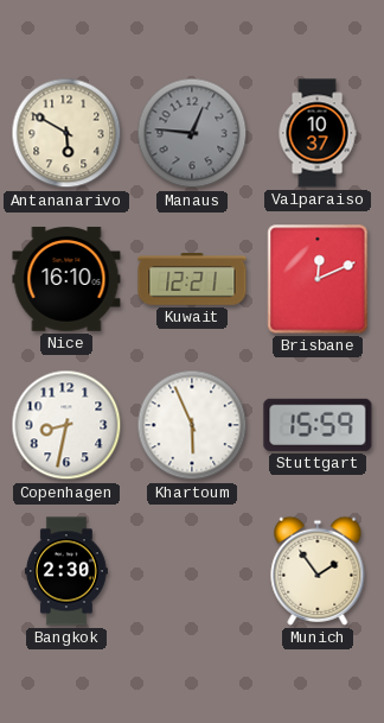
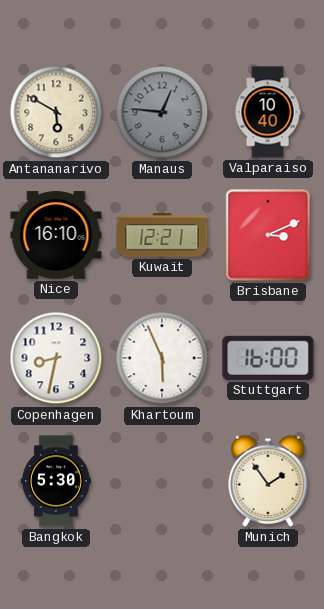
Valparaiso: 10:37 -> 10:40 (268, 112)
Brisbane: 12:11 -> 3:11 (268, 235)
Stuttgart: 15:59 -> 16:00 (268, 358)
Bangkok: 2:30 -> 5:30 (56, 481)
